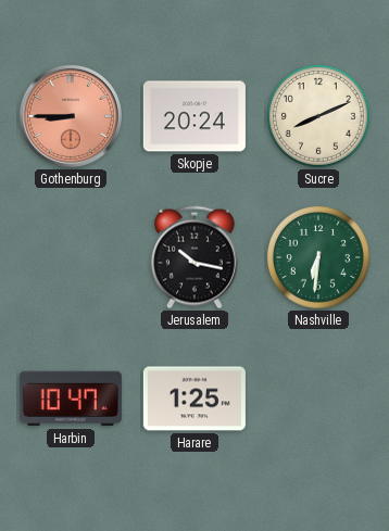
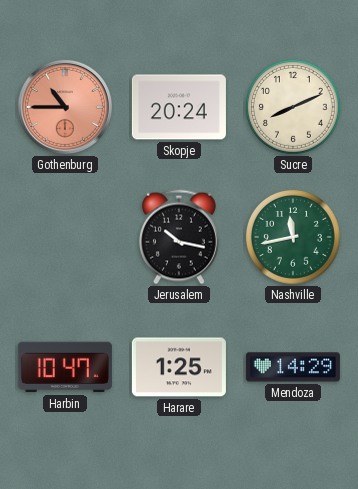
Gothenburg: 8:45 -> 10:45 (65, 107)
Nashville: 6:31 -> 11:43 (293, 237)
Mendoza: none -> 14:29 (293, 367)
